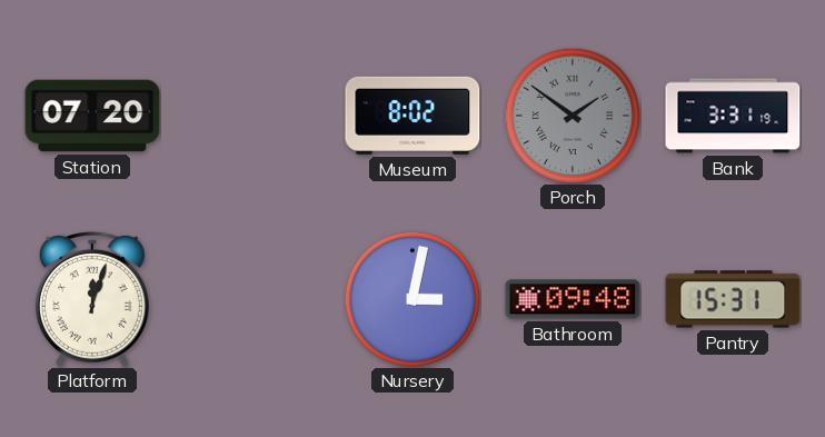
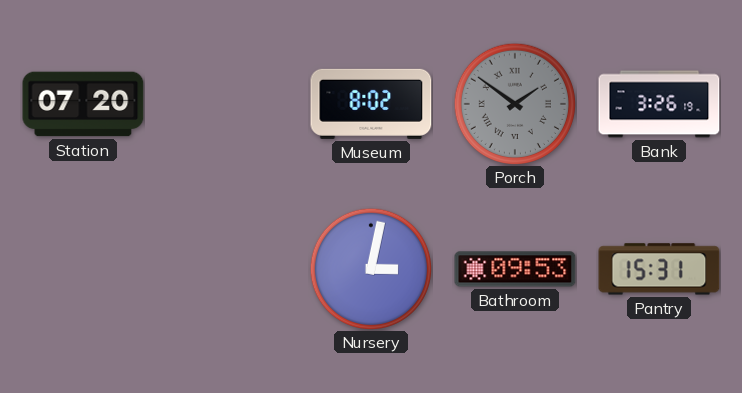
Bank: 3:31 -> 3:26 (659, 104)
Platform: 12:03 -> none (92, 299)
Bathroom: 09:48 -> 09:53 (515, 269)
